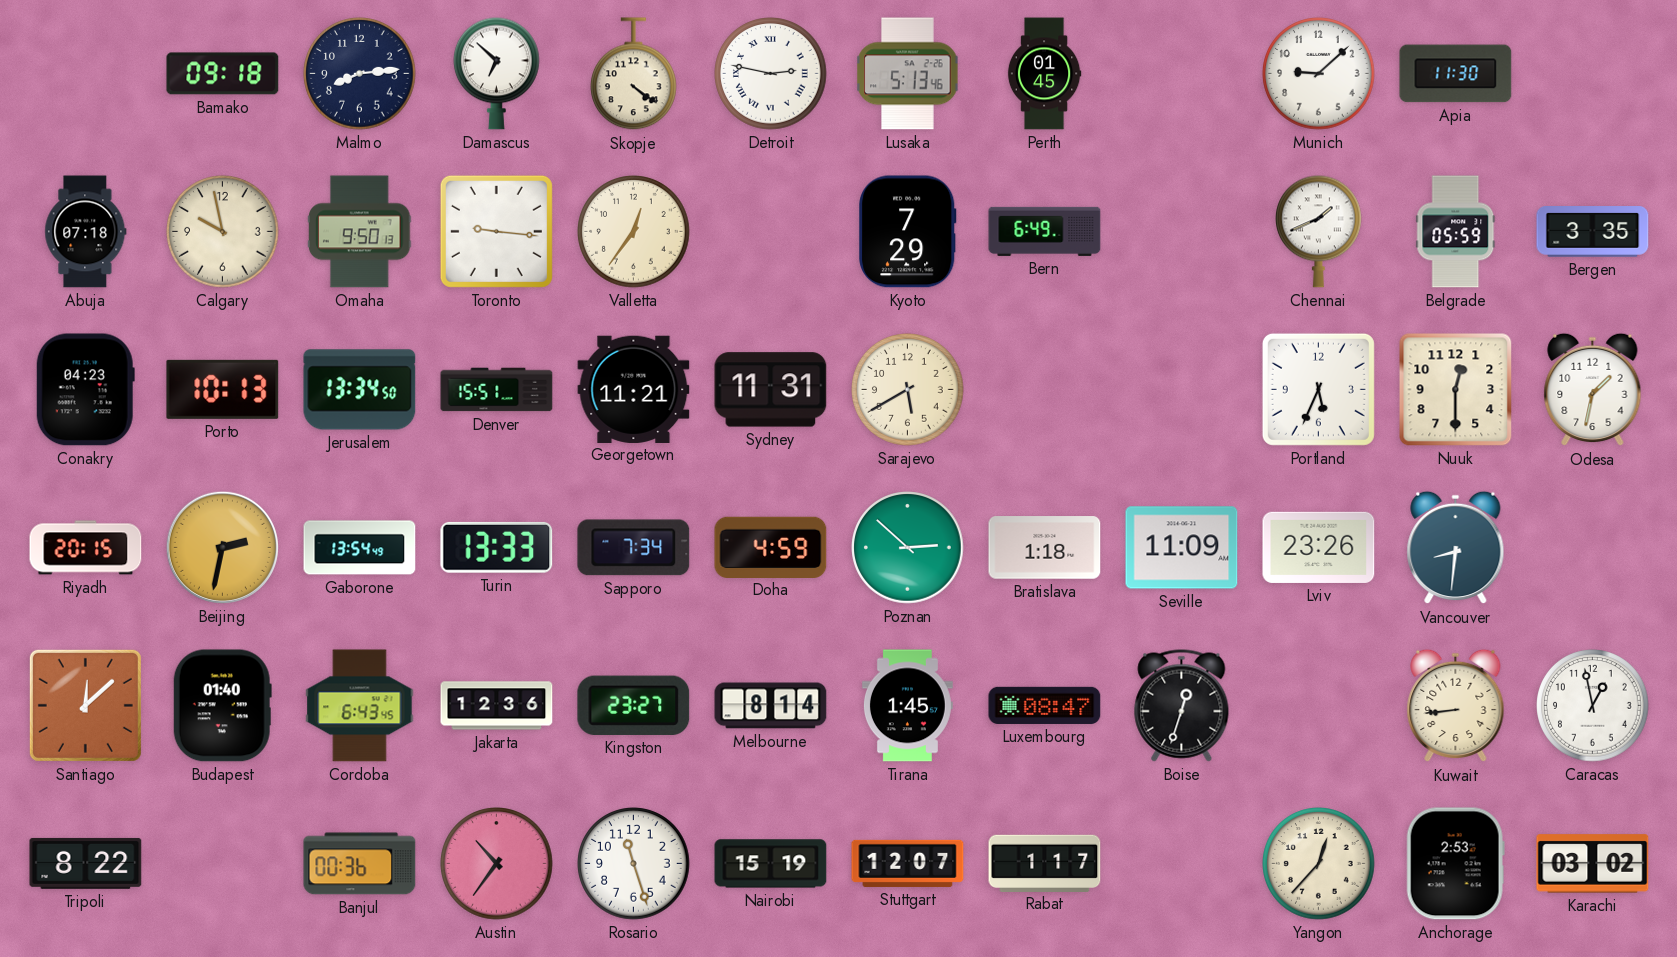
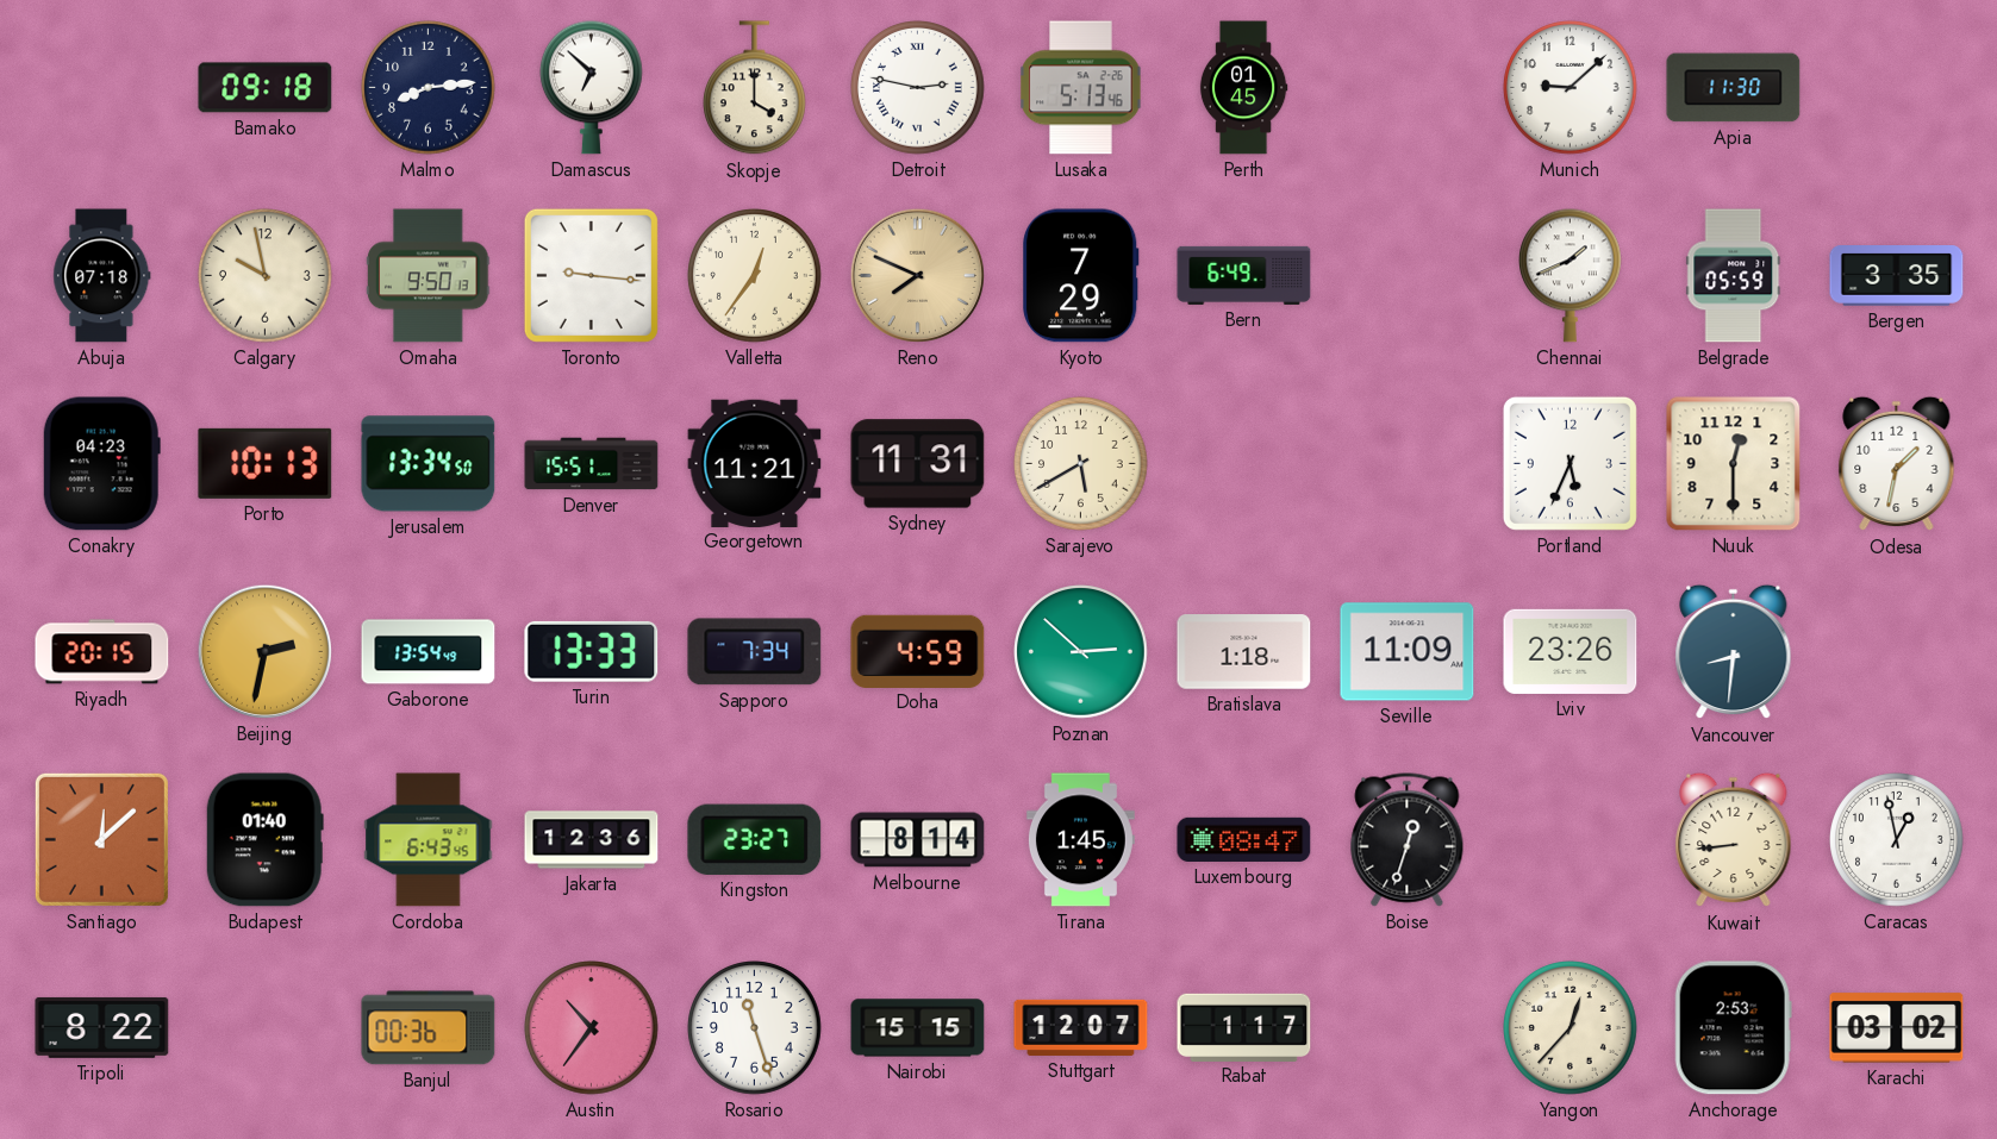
Skopje: 4:21 -> 4:00 (755, 88)
Reno: none -> 7:49 (917, 275)
Nairobi: 15:19 -> 15:15 (918, 1028)
